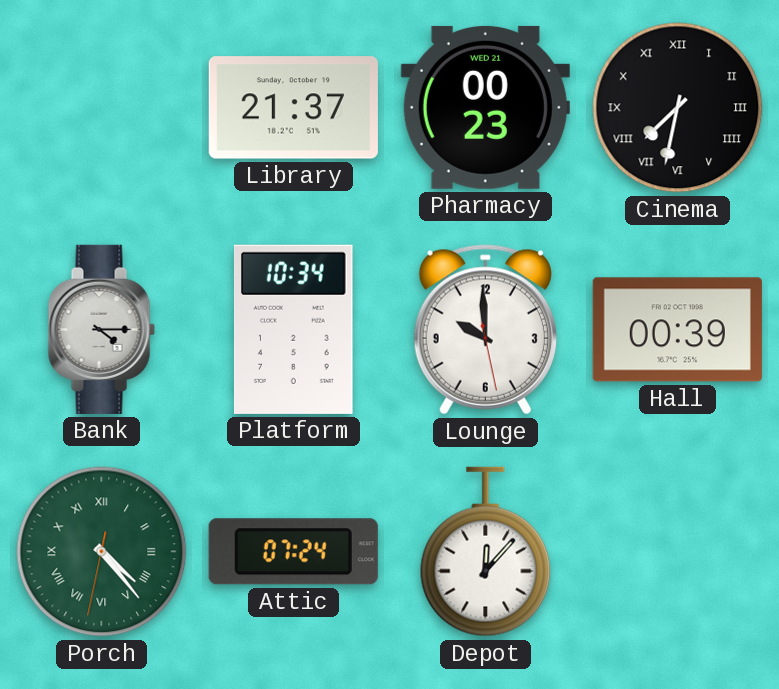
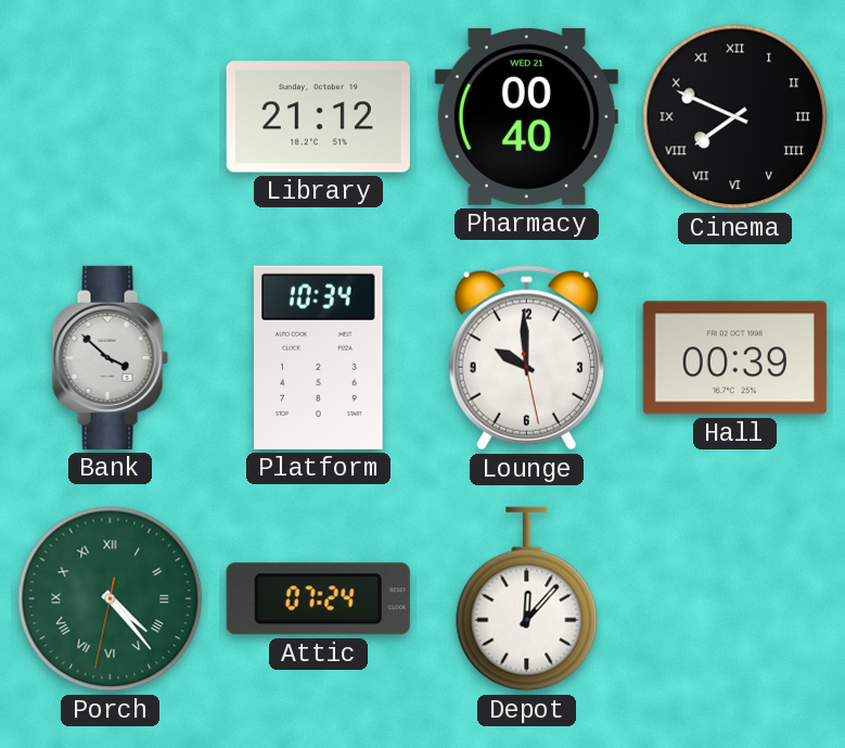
Library: 21:37 -> 21:12 (318, 117)
Pharmacy: 00:23 -> 00:40 (526, 116)
Cinema: 7:32 -> 7:49 (735, 117)
Bank: 4:15 -> 3:52 (110, 357)
